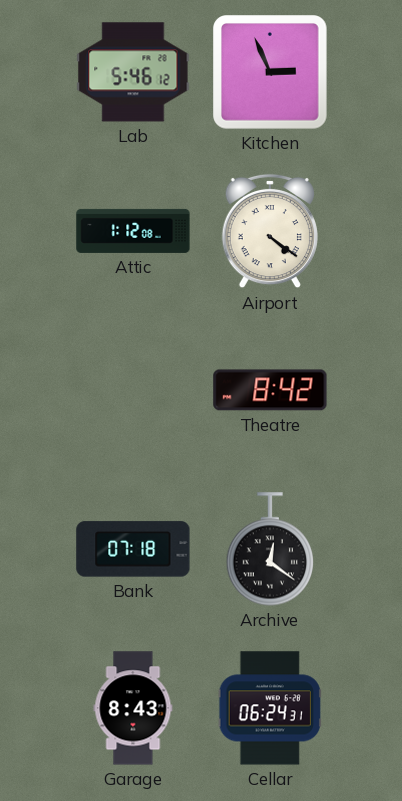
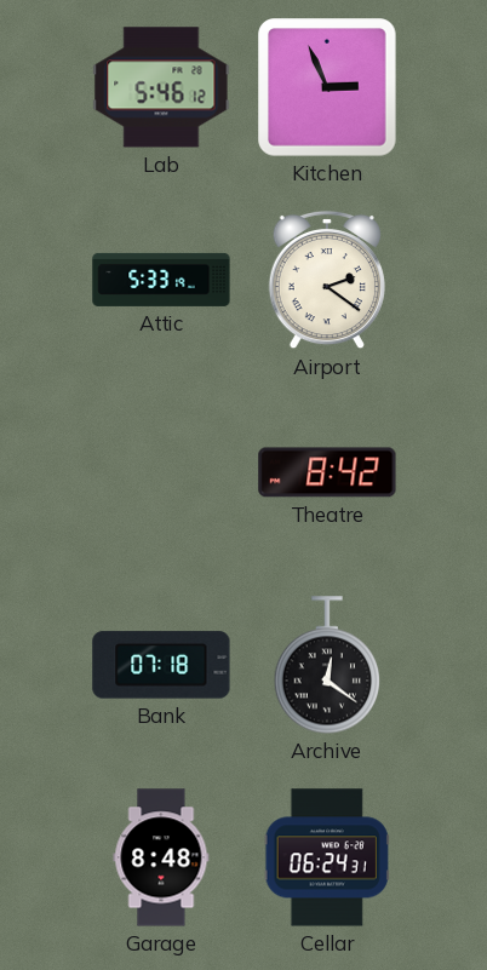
Attic: 1:12 -> 5:33 (161, 280)
Airport: 4:21 -> 2:21 (327, 280)
Garage: 8:43 -> 8:48 (161, 857)
